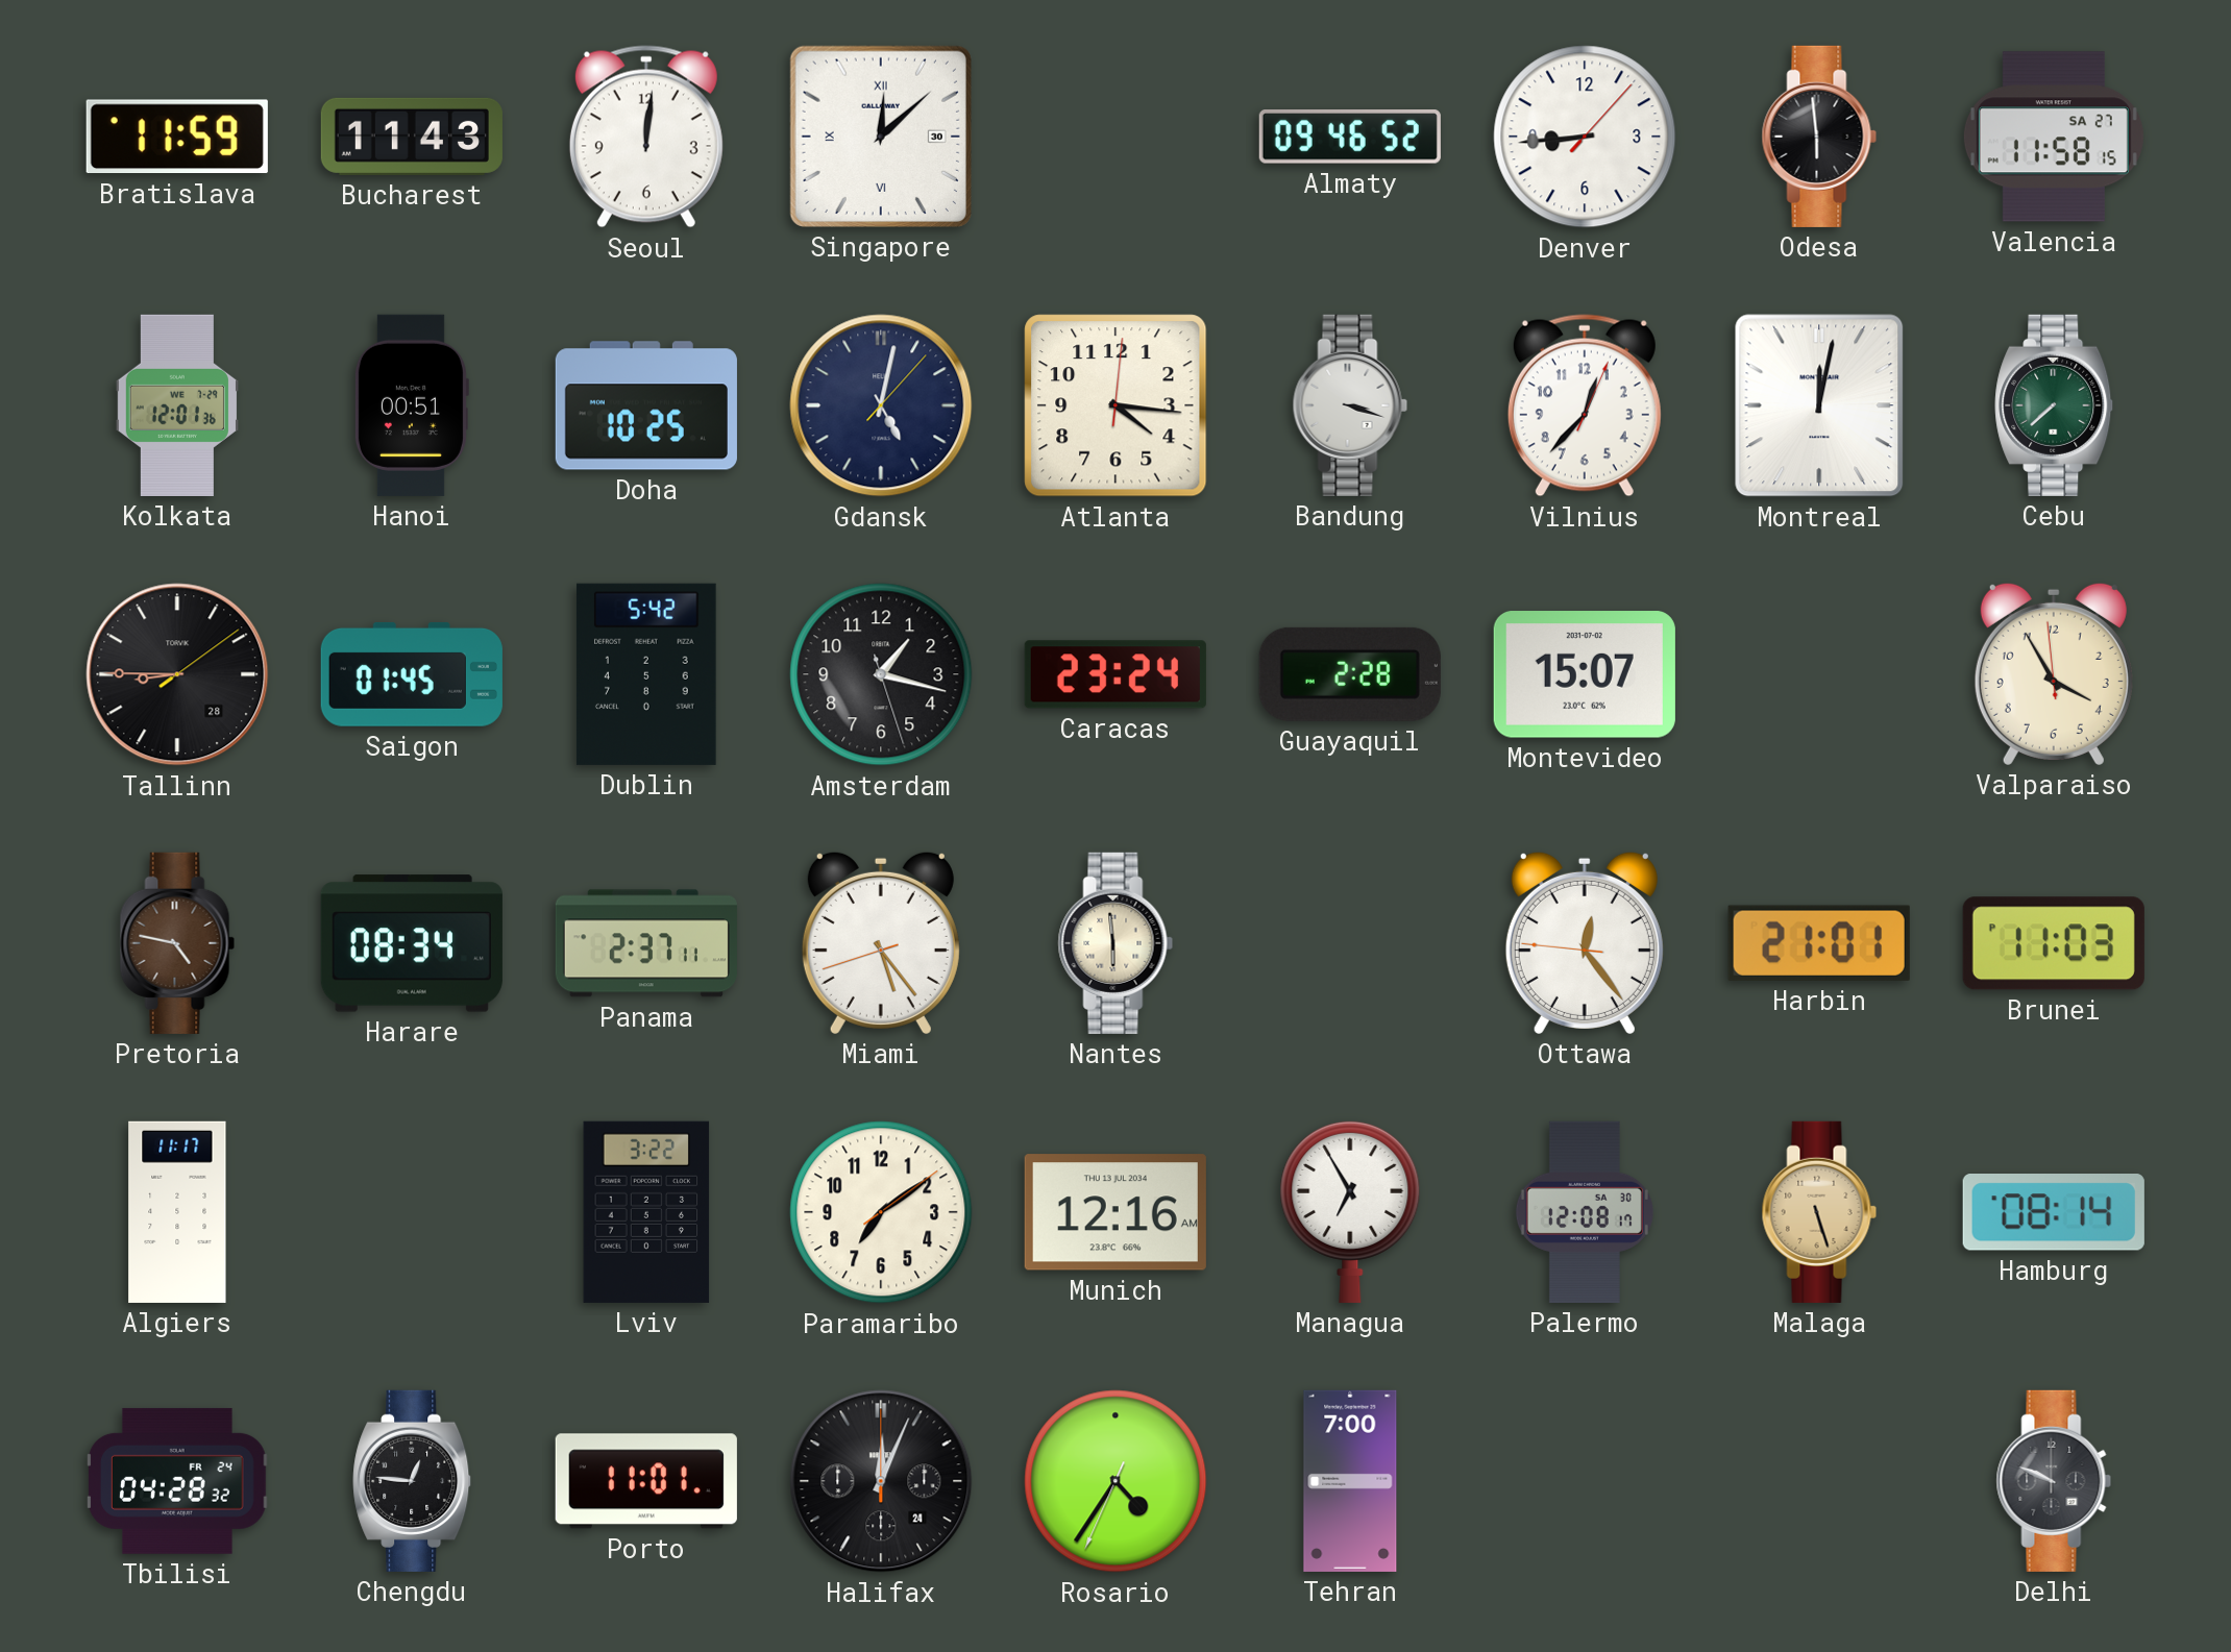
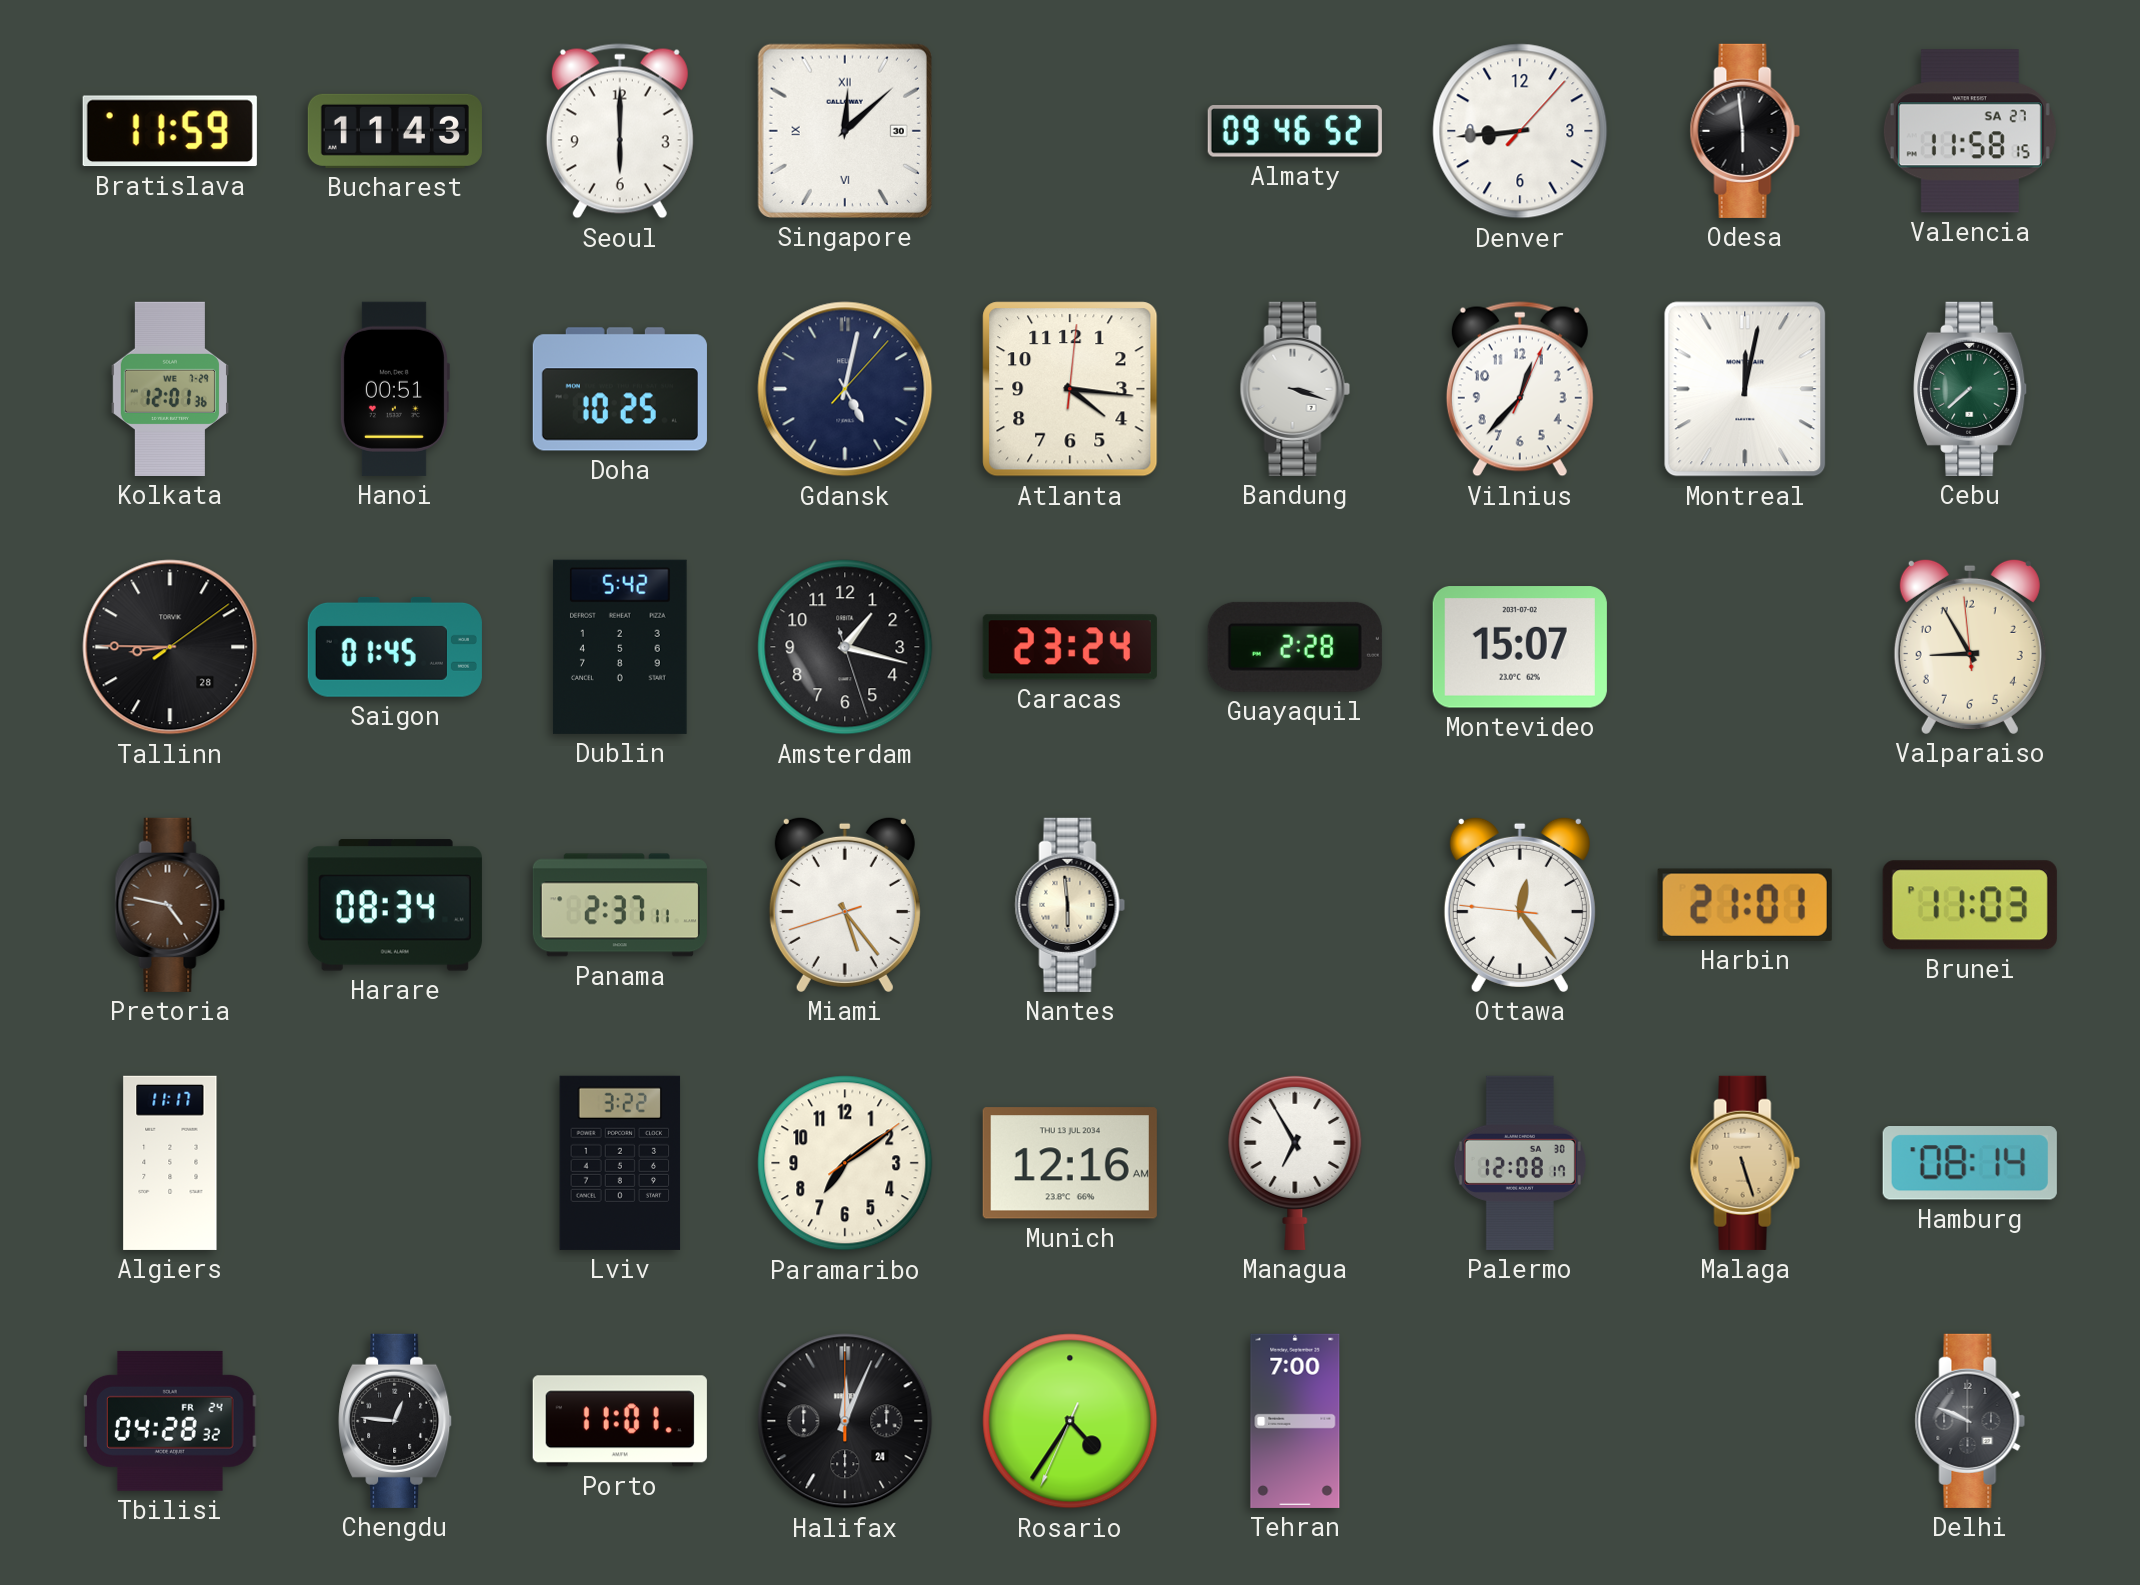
Seoul: 12:01 -> 6:00 (620, 131)
Valparaiso: 3:54 -> 8:54 (1970, 646)
